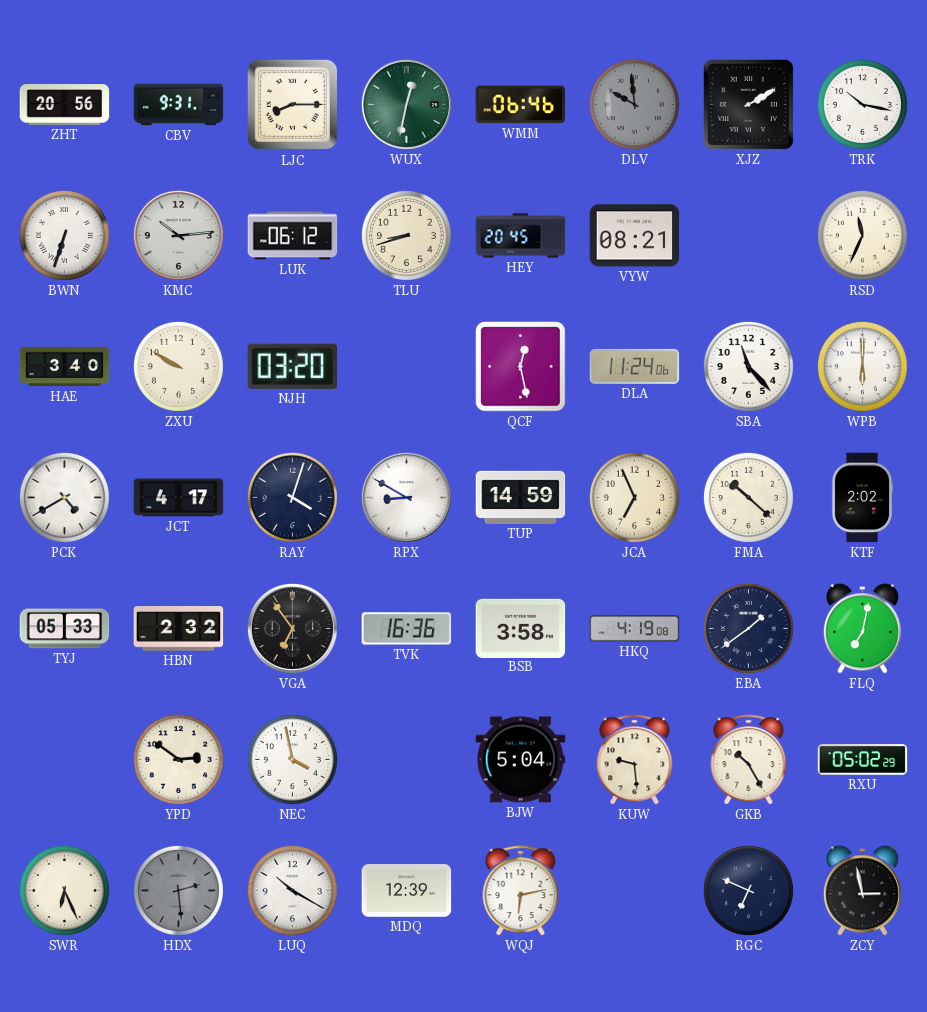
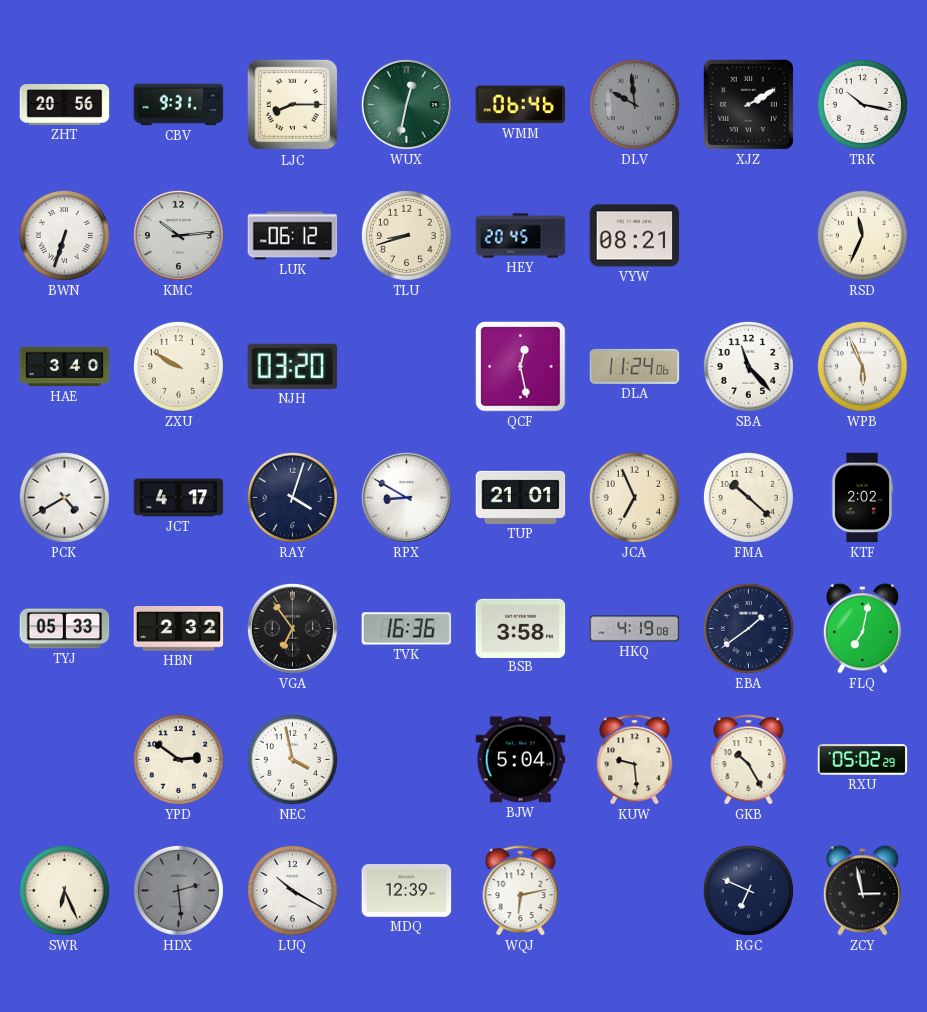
WPB: 6:00 -> 5:56 (862, 366)
TUP: 14:59 -> 21:01 (521, 497)
